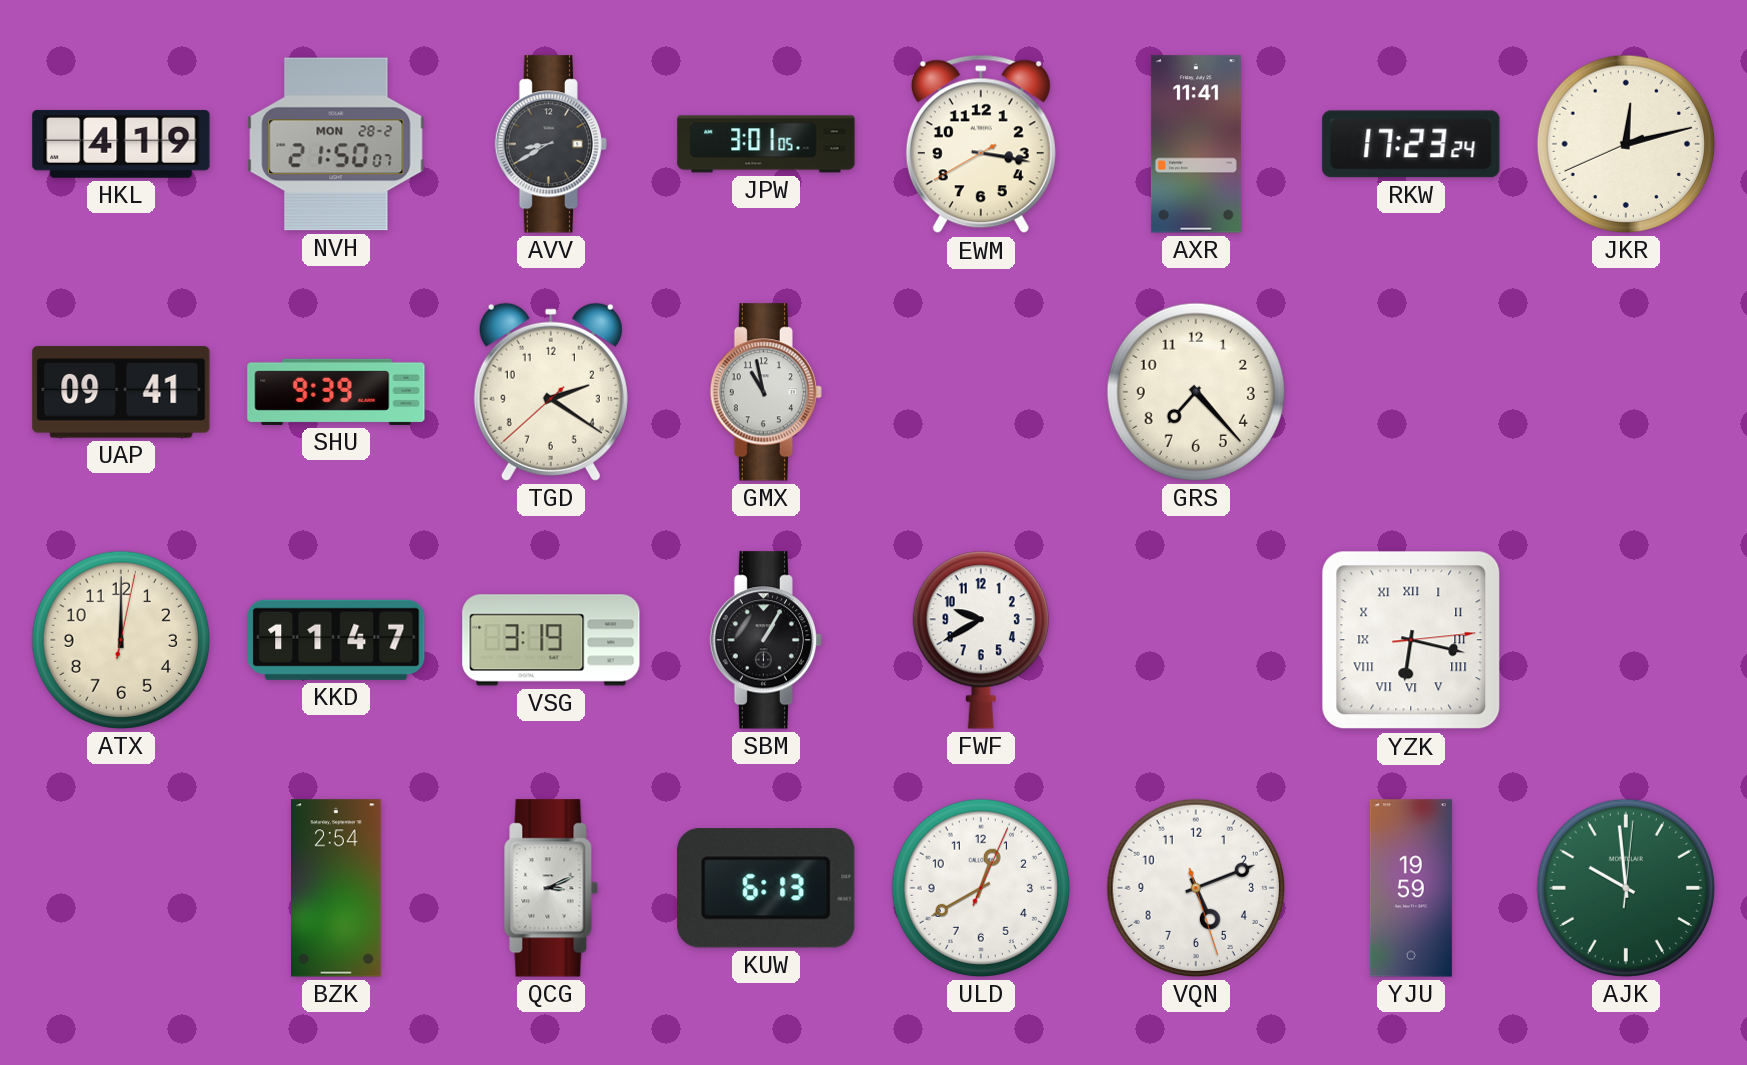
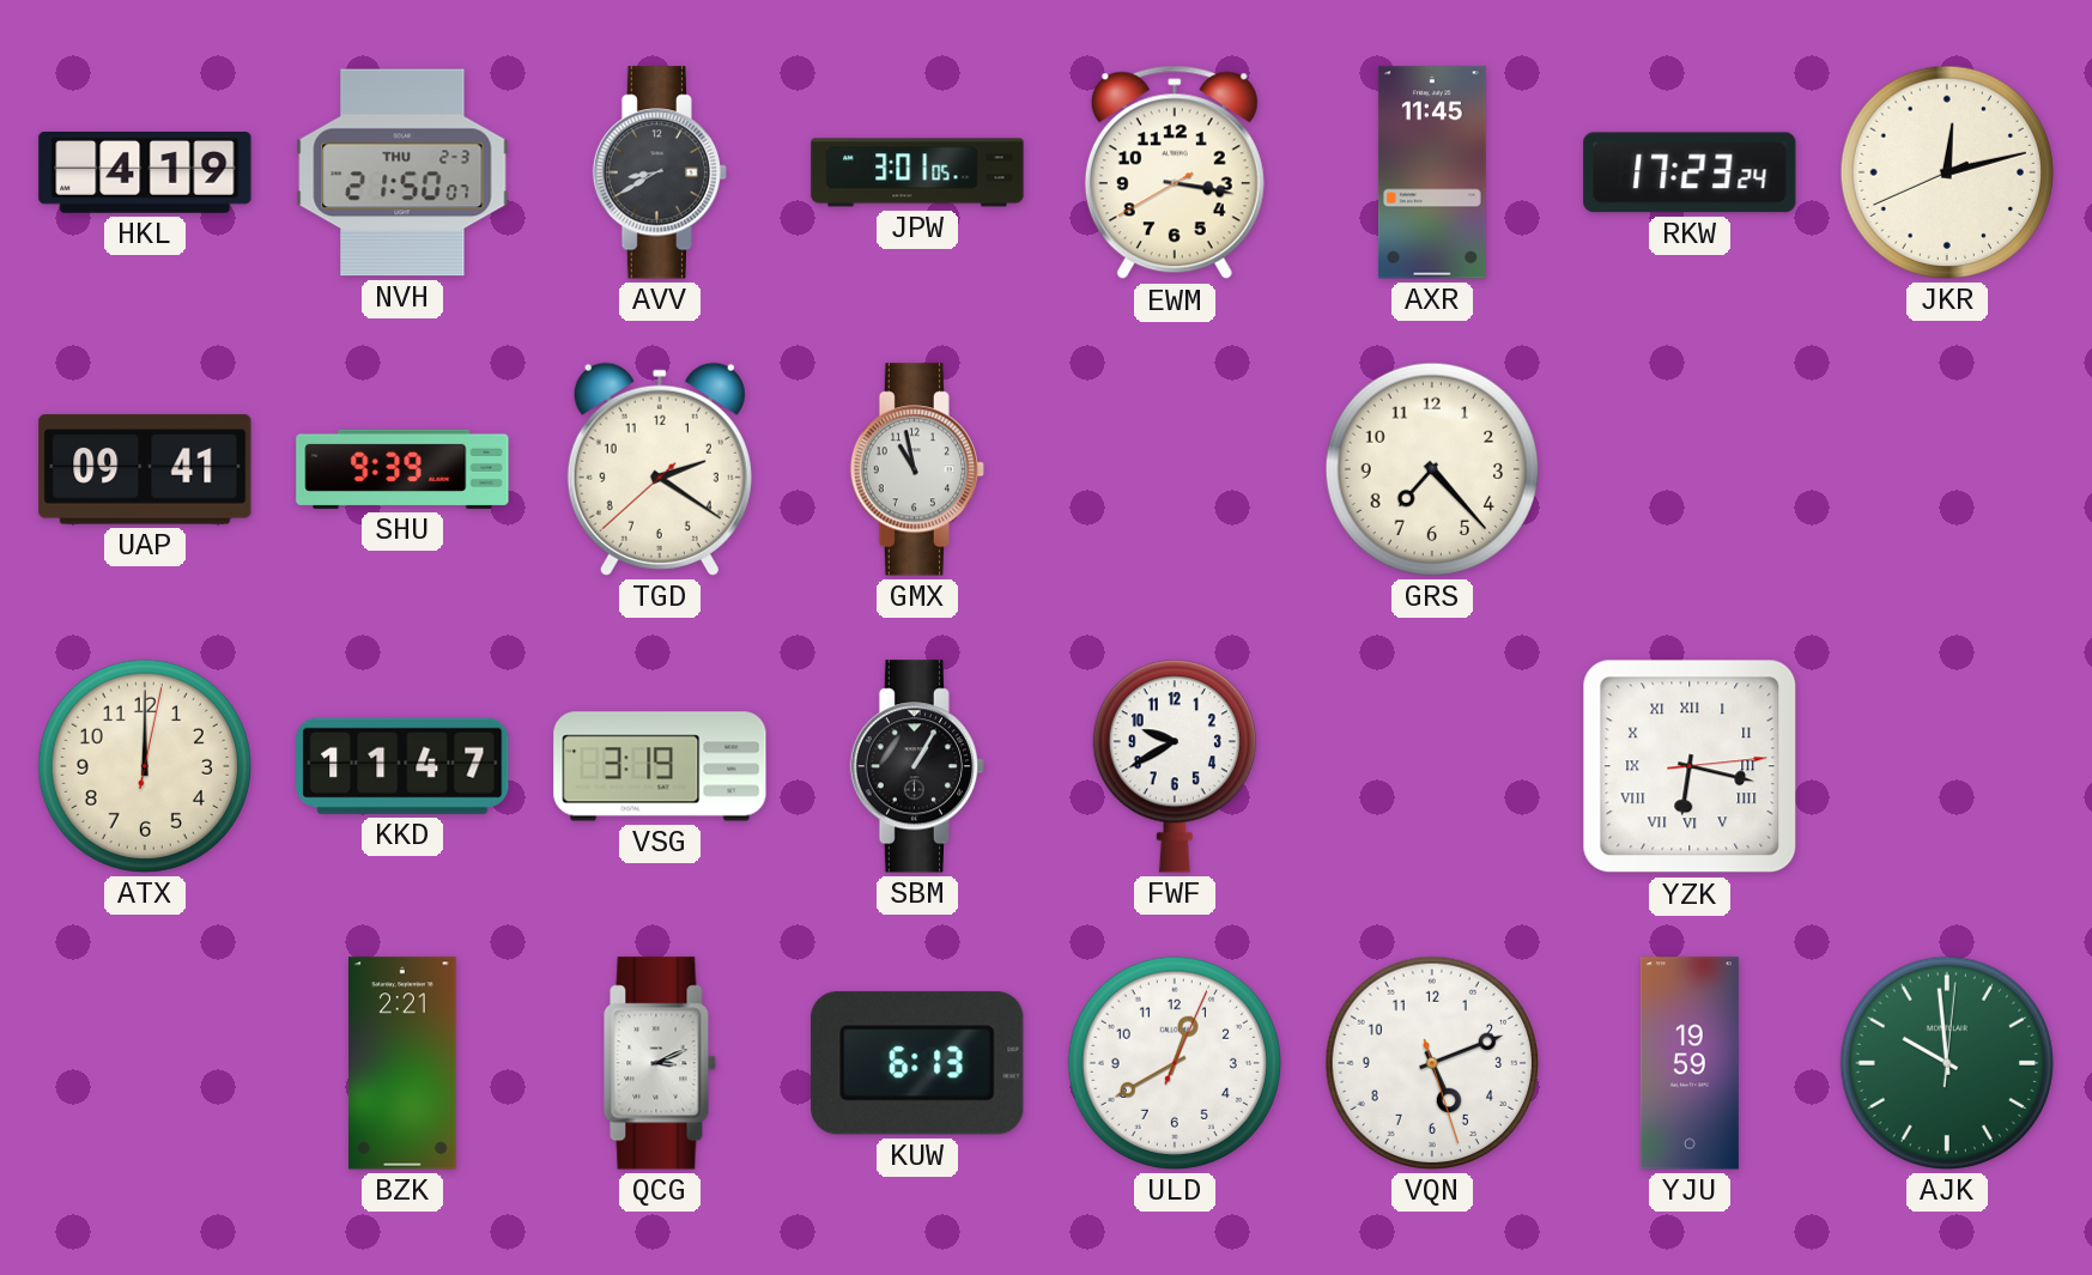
NVH date: MON 28-2 -> THU 2-3 (402, 172)
AXR: 11:41 -> 11:45 (1432, 172)
BZK: 2:54 -> 2:21 (404, 1063)
